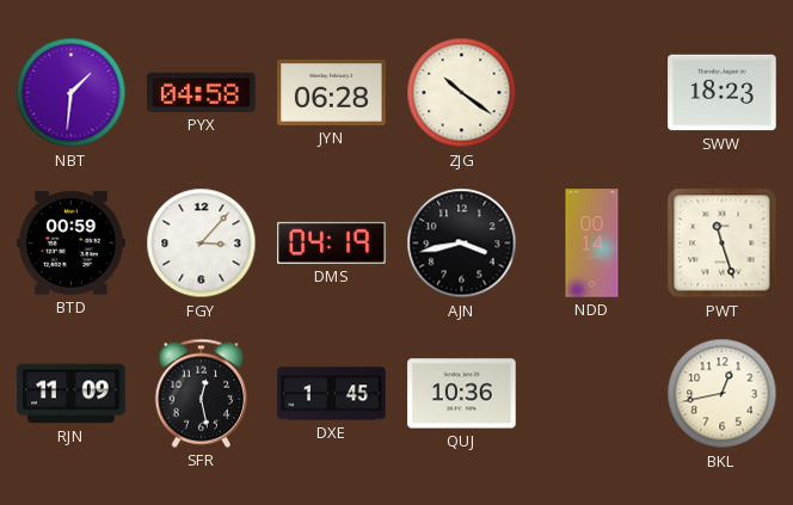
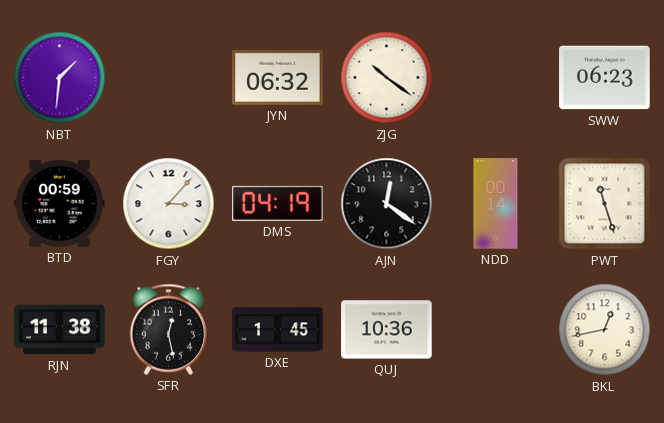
PYX: 04:58 -> none (202, 92)
JYN: 06:28 -> 06:32 (278, 77)
SWW: 18:23 -> 06:23 (605, 78)
AJN: 3:43 -> 12:21 (387, 204)
RJN: 11:09 -> 11:38 (60, 330)
